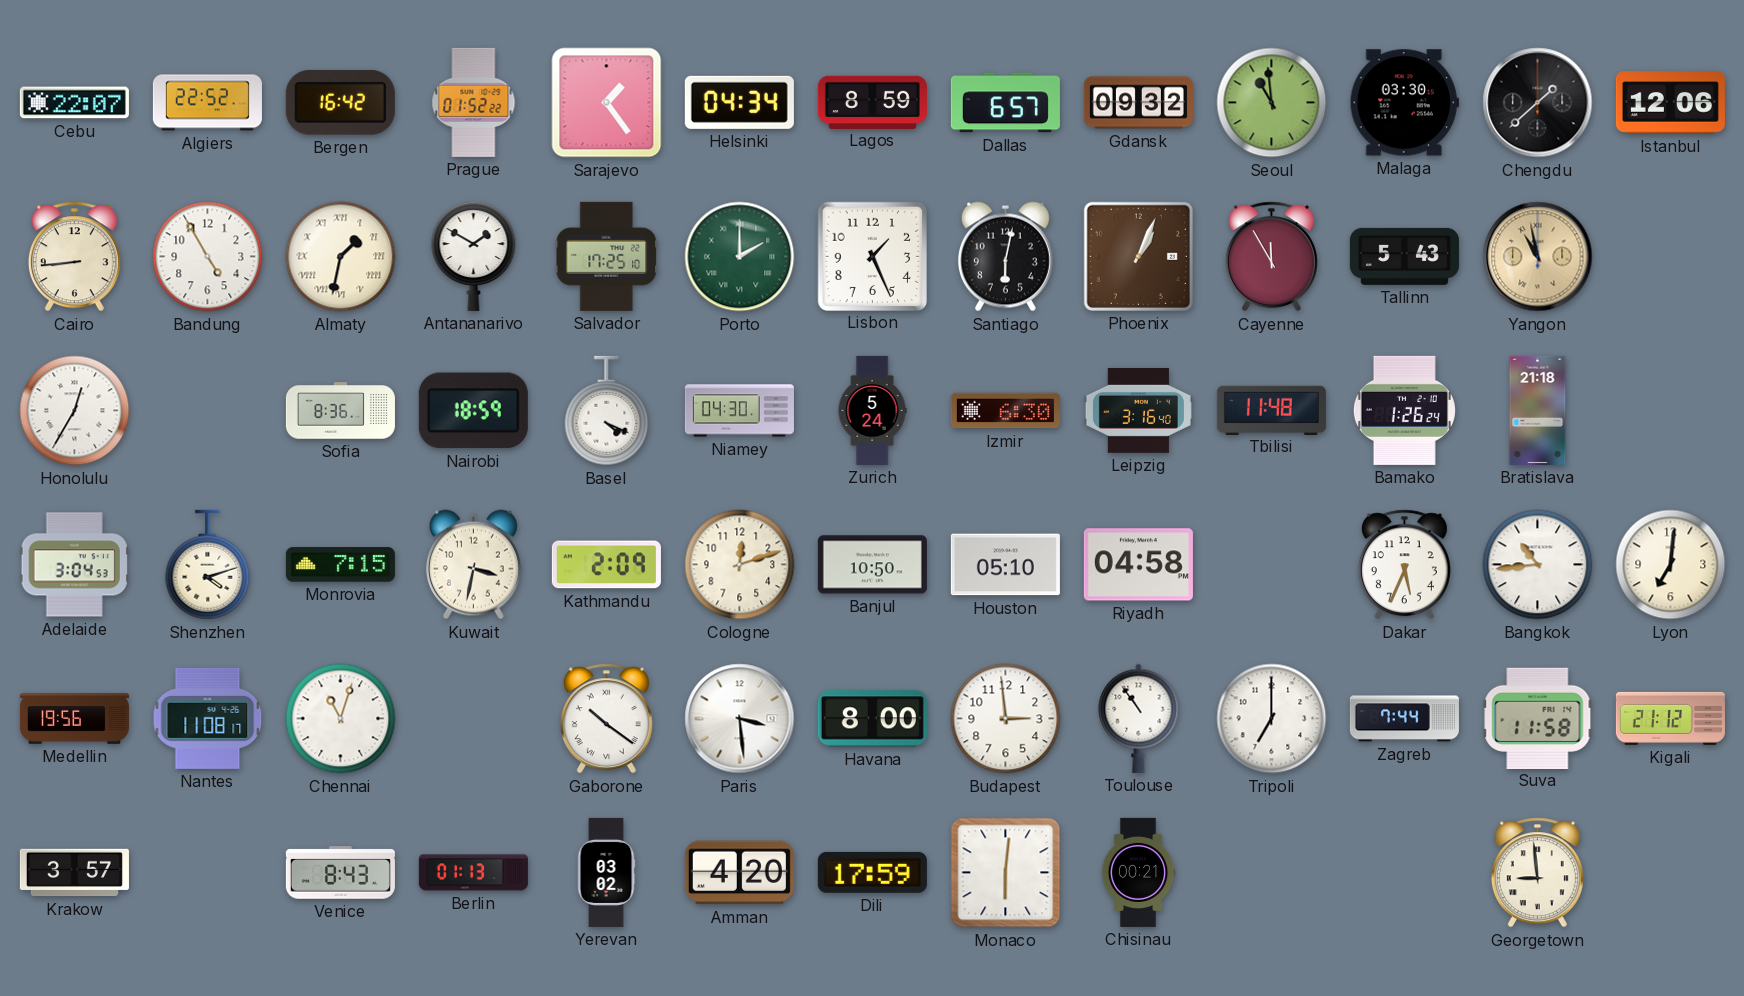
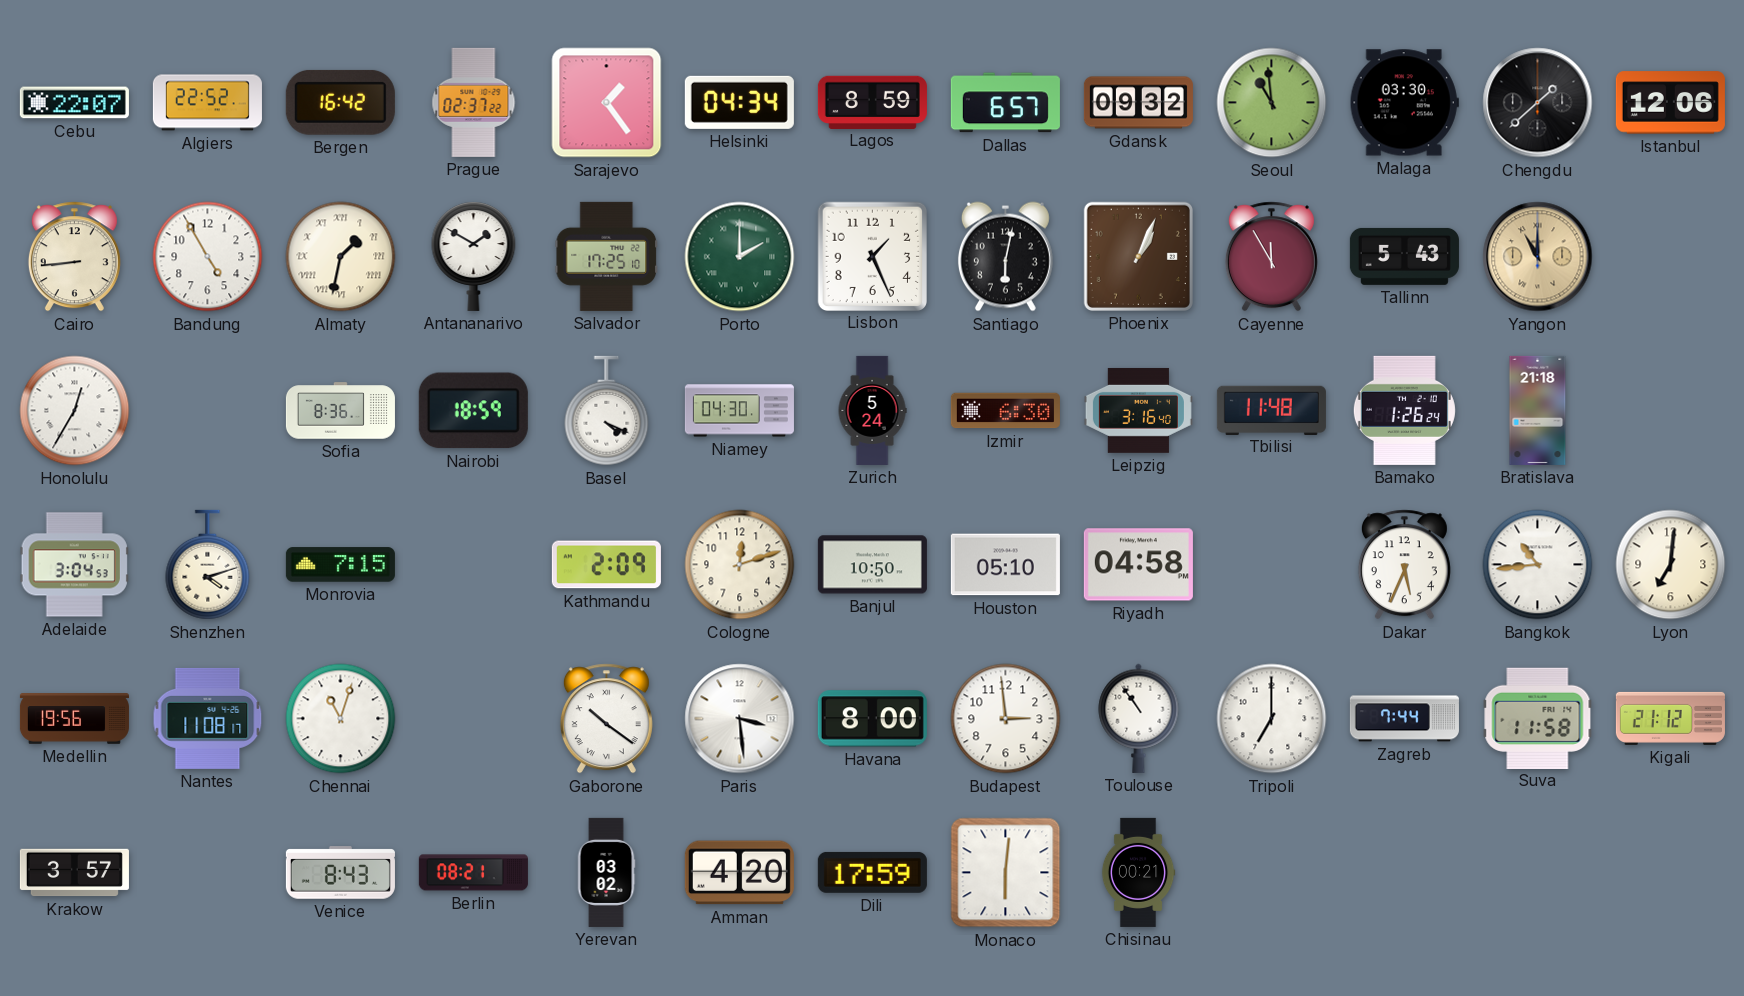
Prague: 01:52 -> 02:37 (474, 102)
Yangon: 10:58 -> 11:00 (1538, 257)
Kuwait: 3:32 -> none (473, 565)
Berlin: 01:13 -> 08:21 (473, 873)
Georgetown: 8:59 -> none (1537, 873)
